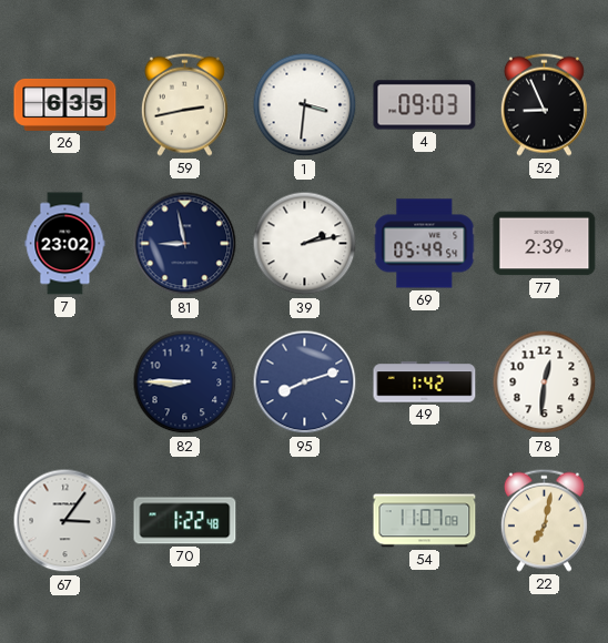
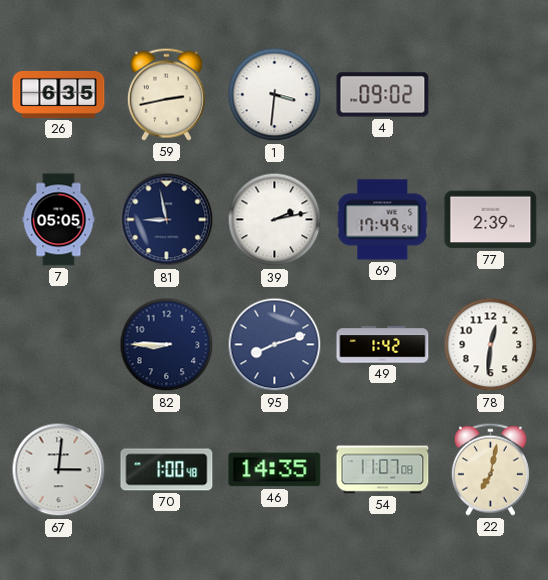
4: 09:03 -> 09:02 (383, 95)
52: 8:56 -> none (544, 104)
7: 23:02 -> 05:05 (59, 220)
69: 05:49 -> 17:49 (383, 220)
67: 3:06 -> 3:01 (59, 470)
70: 1:22 -> 1:00 (167, 470)
46: none -> 14:35 (275, 470)
